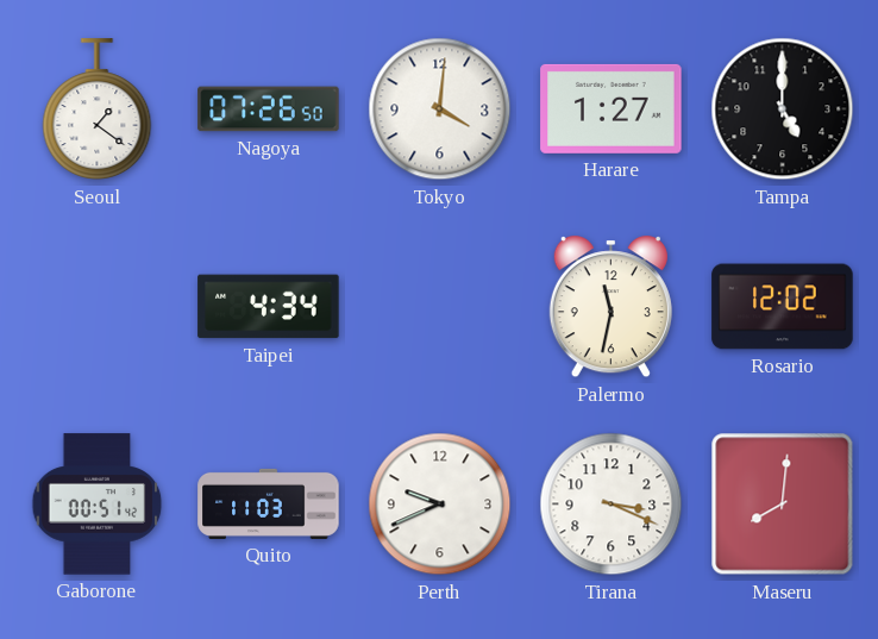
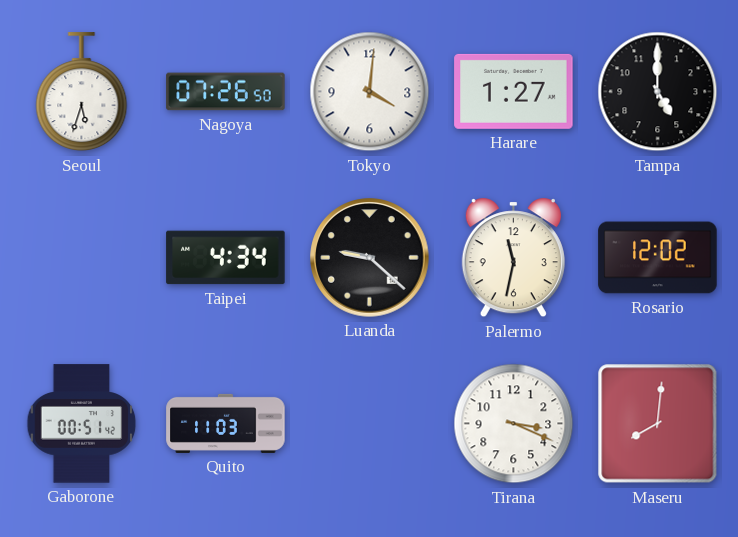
Seoul: 1:21 -> 5:33 (82, 92)
Luanda: none -> 9:22 (370, 258)
Perth: 9:41 -> none (440, 505)
